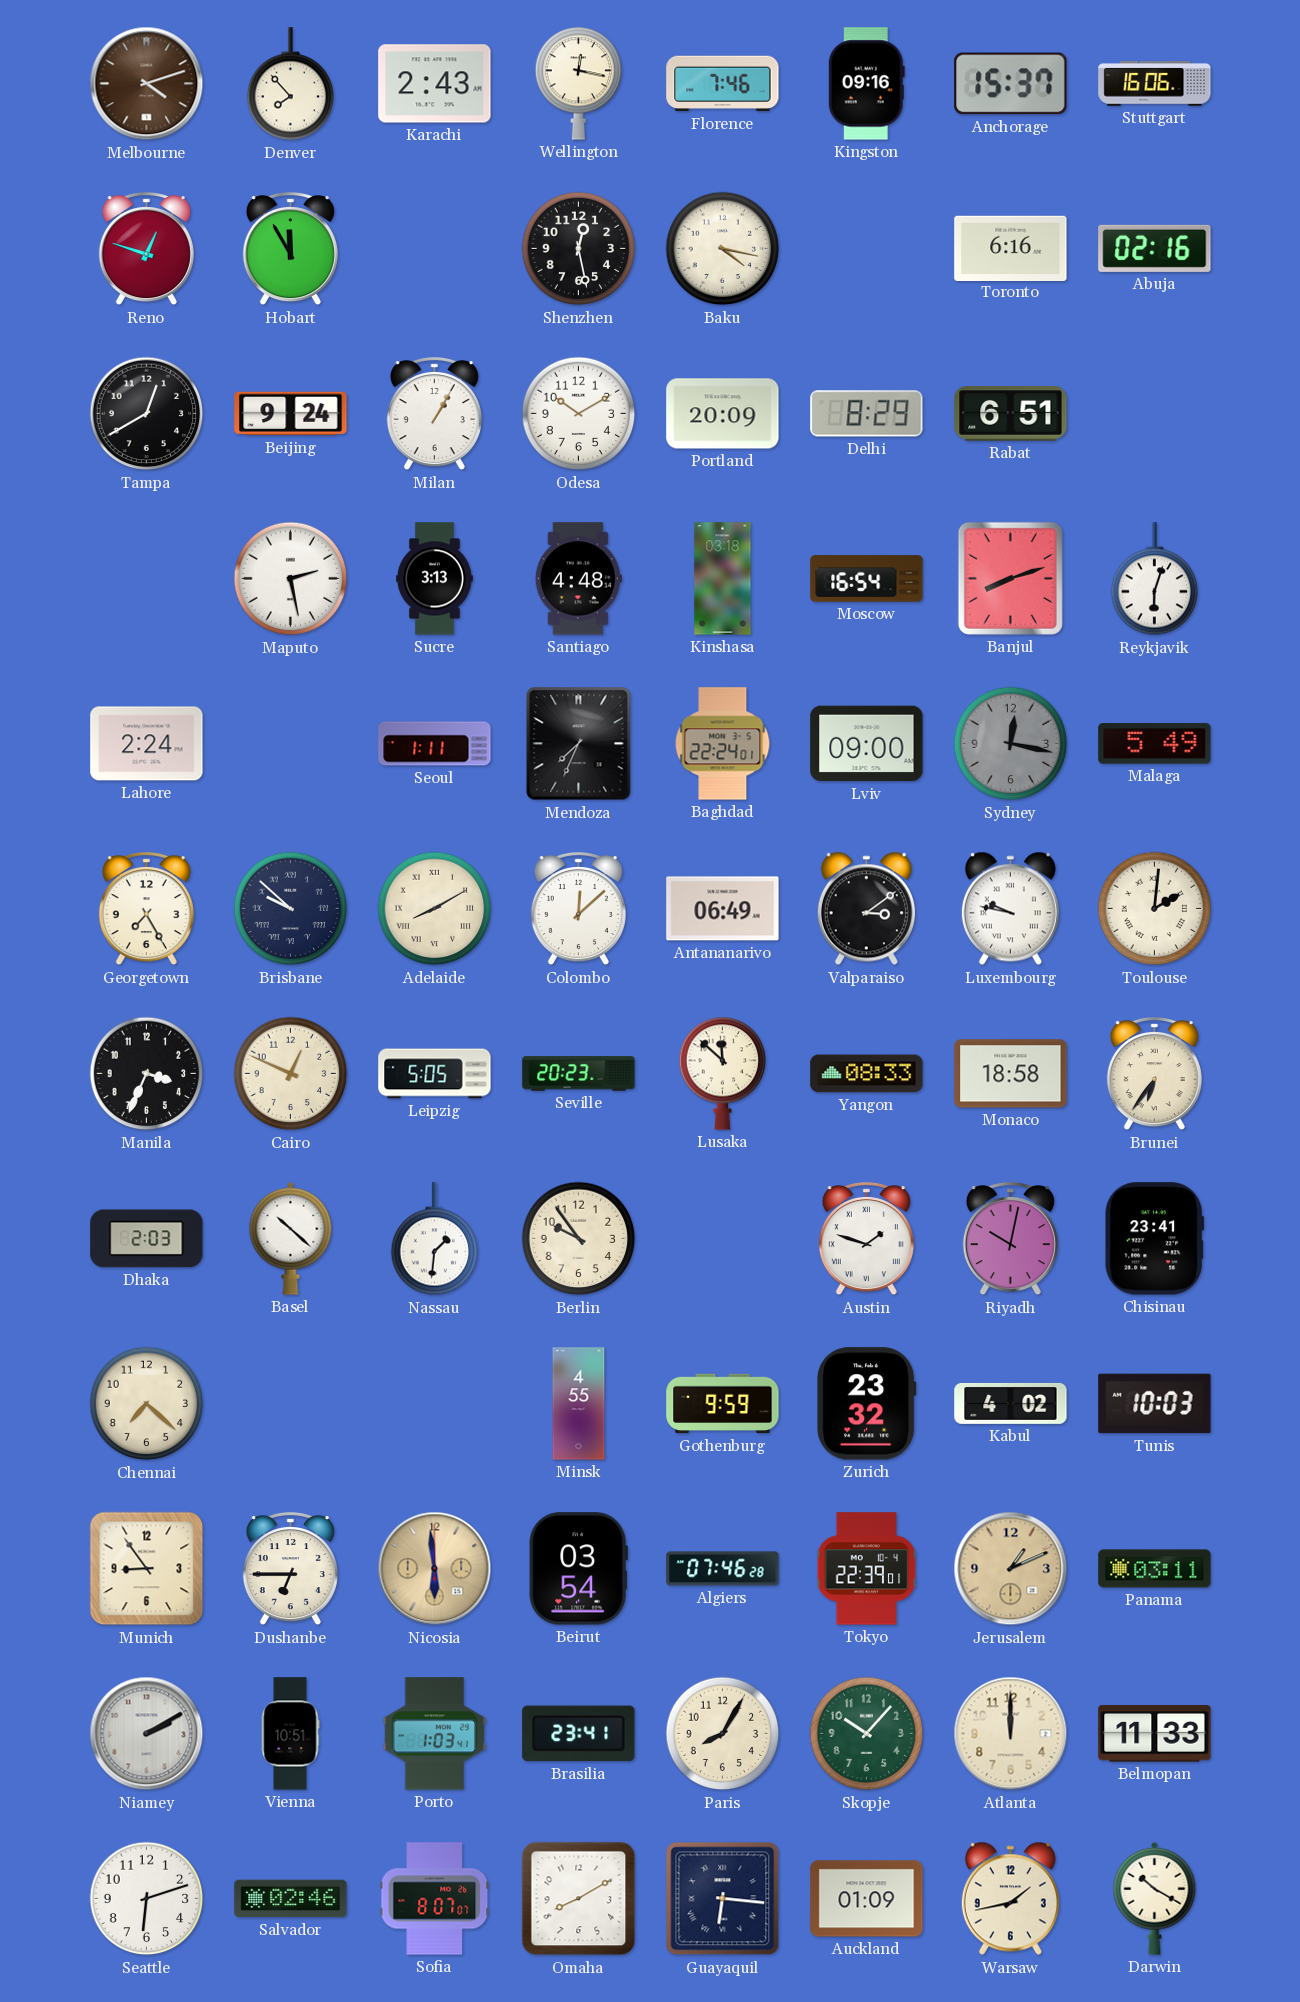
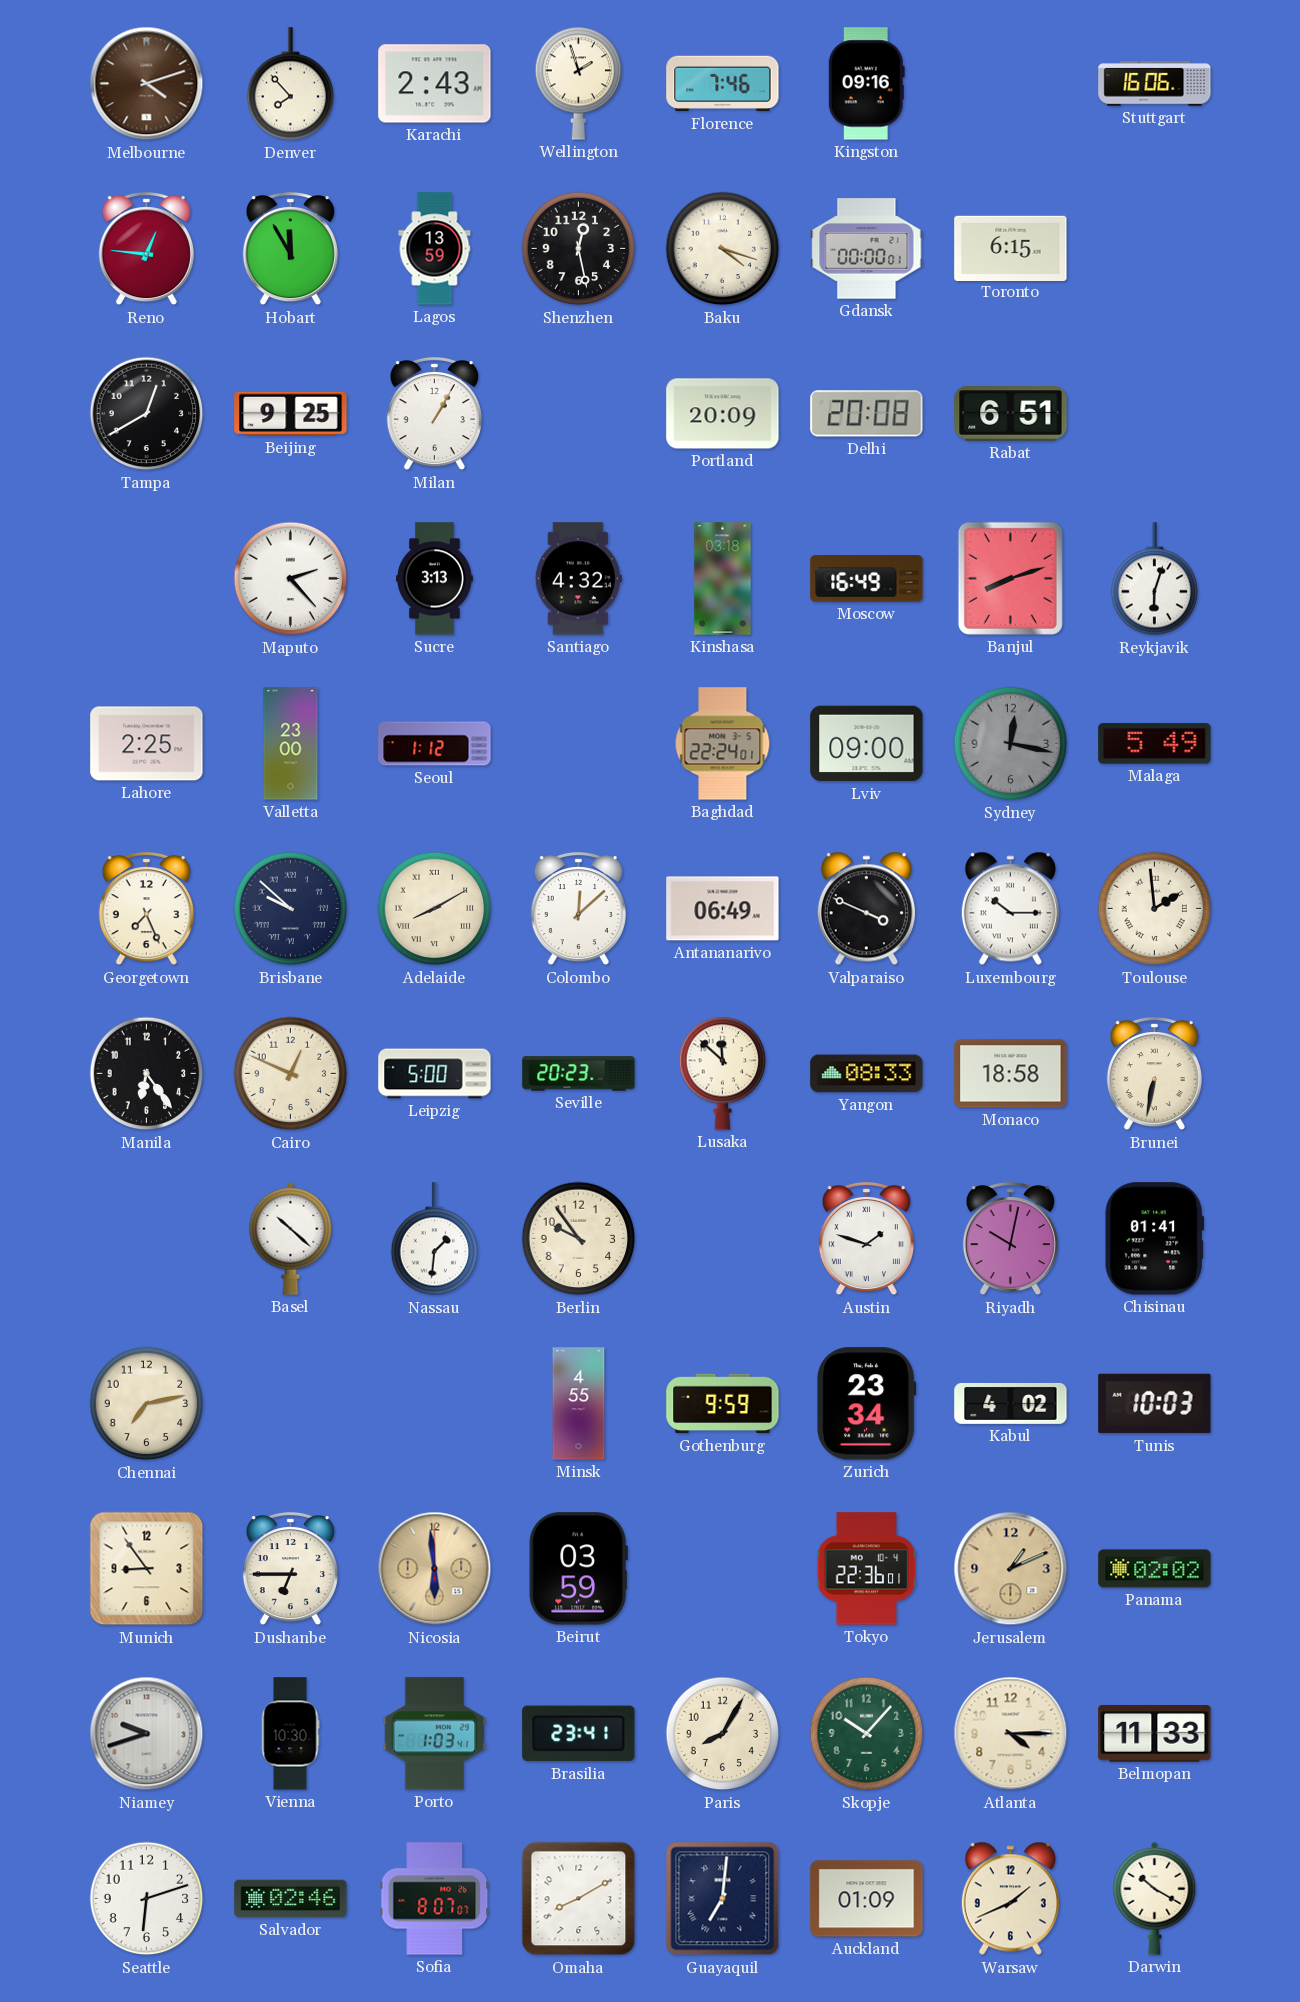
Wellington: 12:17 -> 1:57 (579, 83)
Anchorage: 15:37 -> none (1011, 84)
Reno: 12:48 -> 12:46 (146, 250)
Lagos: none -> 13:59 (435, 249)
Baku: 4:17 -> 4:18 (723, 249)
Gdansk: none -> 00:00 (867, 249)
Toronto: 6:16 -> 6:15 (1011, 248)
Abuja: 02:16 -> none (1155, 248)
Beijing: 9:24 -> 9:25 (291, 414)
Odesa: 10:10 -> none (579, 414)
Delhi: 8:29 -> 20:08 (867, 414)
Maputo: 2:28 -> 2:23 (291, 579)
Santiago: 4:48 -> 4:32 (578, 579)
Moscow: 16:54 -> 16:49 (867, 579)
Lahore: 2:24 -> 2:25 (147, 744)
Valletta: none -> 23:00 (291, 744)
Seoul: 1:11 -> 1:12 (435, 744)
Mendoza: 7:34 -> none (579, 744)
Georgetown: 7:25 -> 7:26 (146, 910)
Valparaiso: 3:09 -> 3:49 (866, 909)
Luxembourg: 9:47 -> 10:15 (1010, 909)
Toulouse: 2:01 -> 1:59 (1155, 909)
Manila: 3:34 -> 6:24 (147, 1074)
Leipzig: 5:05 -> 5:00 (435, 1074)
Brunei: 6:36 -> 6:32 (1154, 1075)
Dhaka: 2:03 -> none (147, 1239)
Chisinau: 23:41 -> 01:41 (1154, 1239)
Chennai: 7:22 -> 7:13 (147, 1404)
Zurich: 23:32 -> 23:34 (867, 1404)
Beirut: 03:54 -> 03:59 (578, 1569)
Algiers: 07:46 -> none (723, 1569)
Tokyo: 22:39 -> 22:36 (867, 1569)
Panama: 03:11 -> 02:02 (1155, 1569)
Niamey: 2:10 -> 9:42 (147, 1734)
Vienna: 10:51 -> 10:30 (290, 1734)
Atlanta: 12:00 -> 4:15 (1011, 1734)
Guayaquil: 6:16 -> 7:01 (723, 1899)
Warsaw: 1:43 -> 1:41 (1010, 1899)
